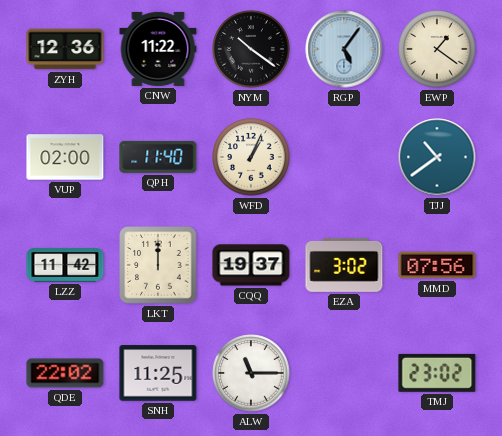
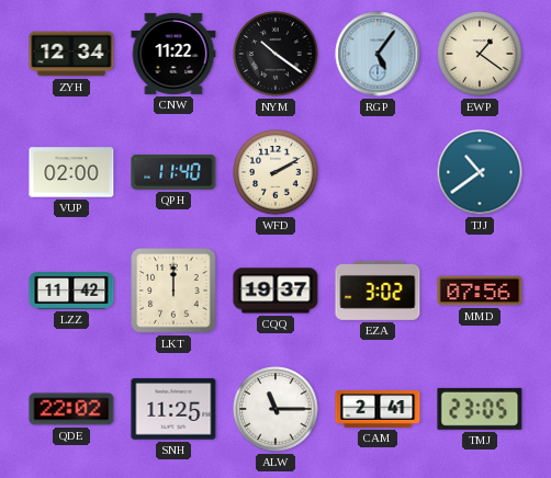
ZYH: 12:36 -> 12:34 (71, 54)
WFD: 1:04 -> 2:10 (275, 172)
CAM: none -> 2:41 (378, 409)
TMJ: 23:02 -> 23:05 (480, 409)
